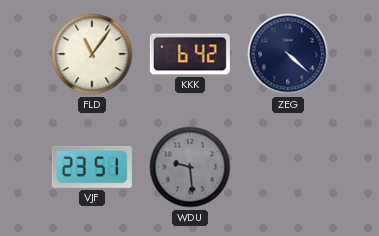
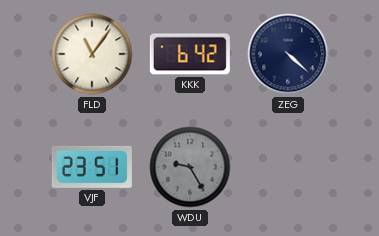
WDU: 9:29 -> 9:25 (190, 167)
